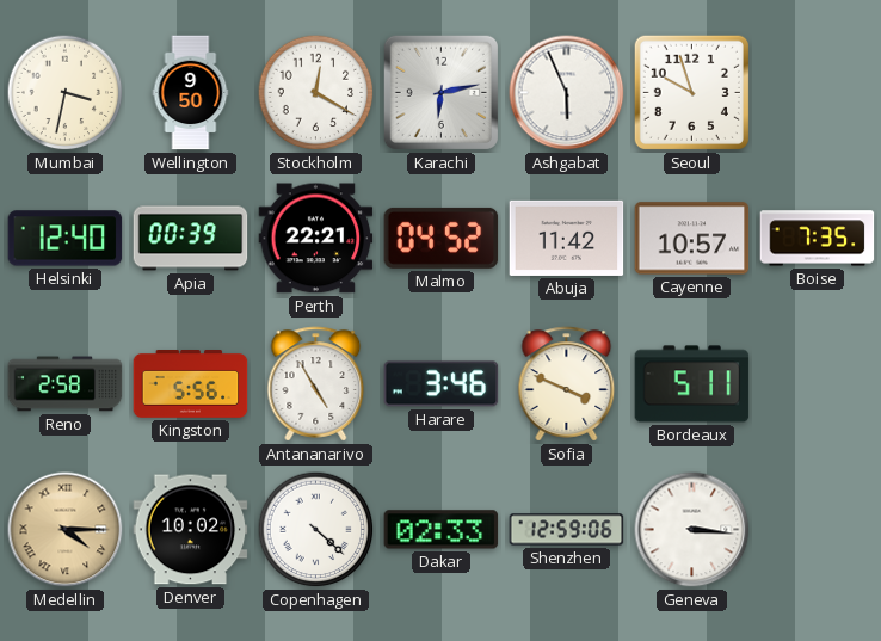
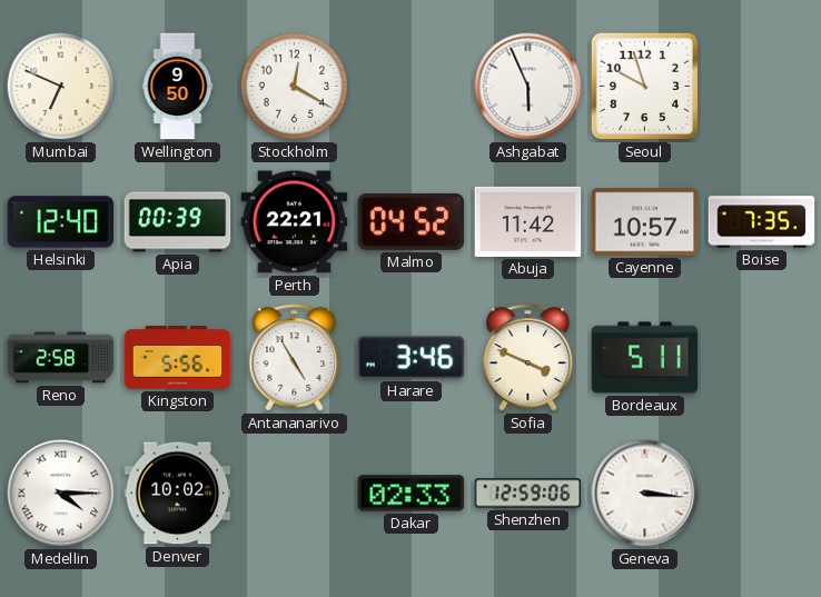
Mumbai: 3:32 -> 6:49 (61, 87)
Karachi: 6:13 -> none (440, 92)
Medellin dial: champagne -> white (61, 494)
Copenhagen: 4:22 -> none (316, 530)
